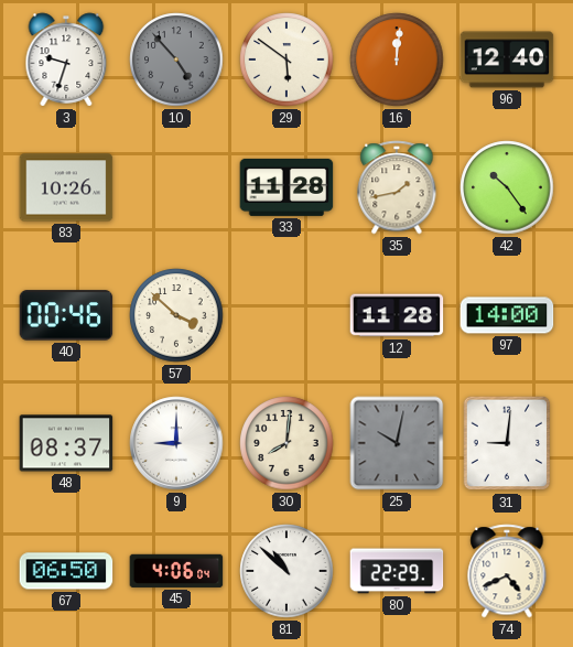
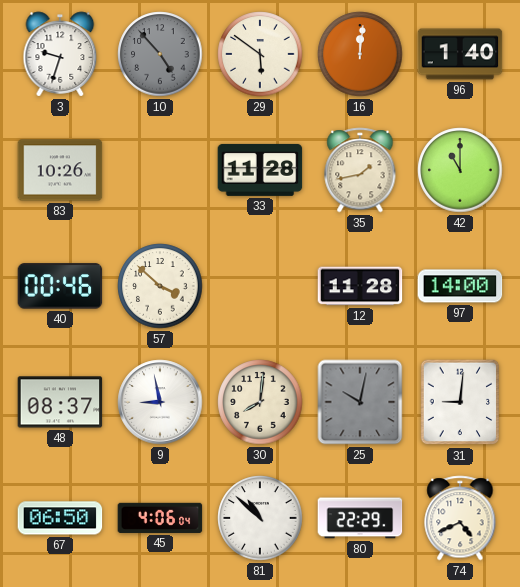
96: 12:40 -> 1:40 (460, 54)
42: 10:24 -> 11:00 (460, 170)
9: 9:00 -> 8:58 (160, 402)
